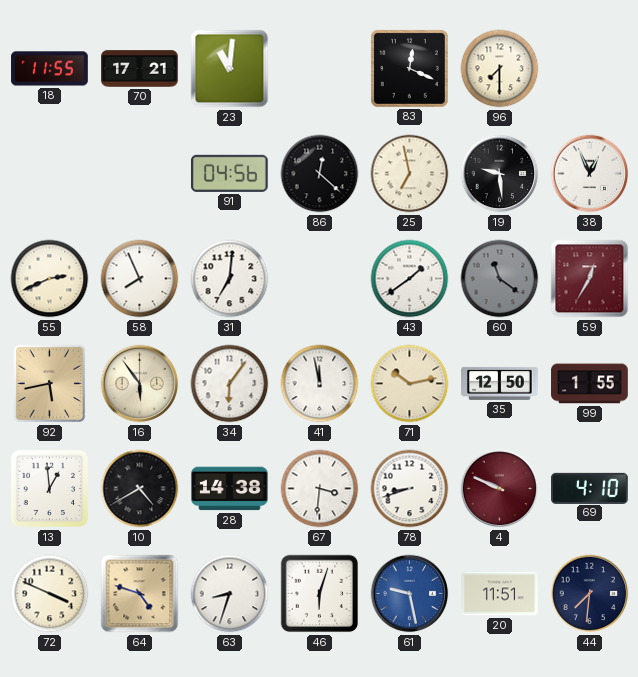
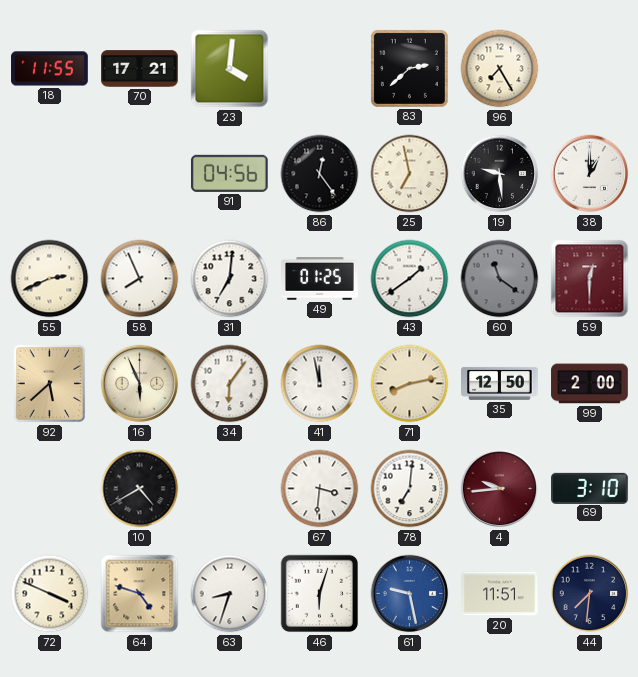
23: 11:01 -> 4:01 (230, 69)
83: 12:19 -> 2:38 (409, 68)
96: 7:30 -> 7:25 (500, 69)
86: 12:22 -> 12:24 (320, 174)
38: 12:56 -> 1:00 (590, 174)
49: none -> 01:25 (320, 279)
59: 12:35 -> 12:30 (590, 279)
92: 5:43 -> 5:38 (50, 384)
16: 5:54 -> 5:56 (140, 384)
71: 10:13 -> 8:13 (410, 384)
99: 1:55 -> 2:00 (590, 384)
13: 12:59 -> none (50, 489)
28: 14:38 -> none (230, 489)
78: 8:42 -> 7:01 (410, 489)
4: 9:49 -> 9:44 (500, 489)
69: 4:10 -> 3:10 (590, 488)
